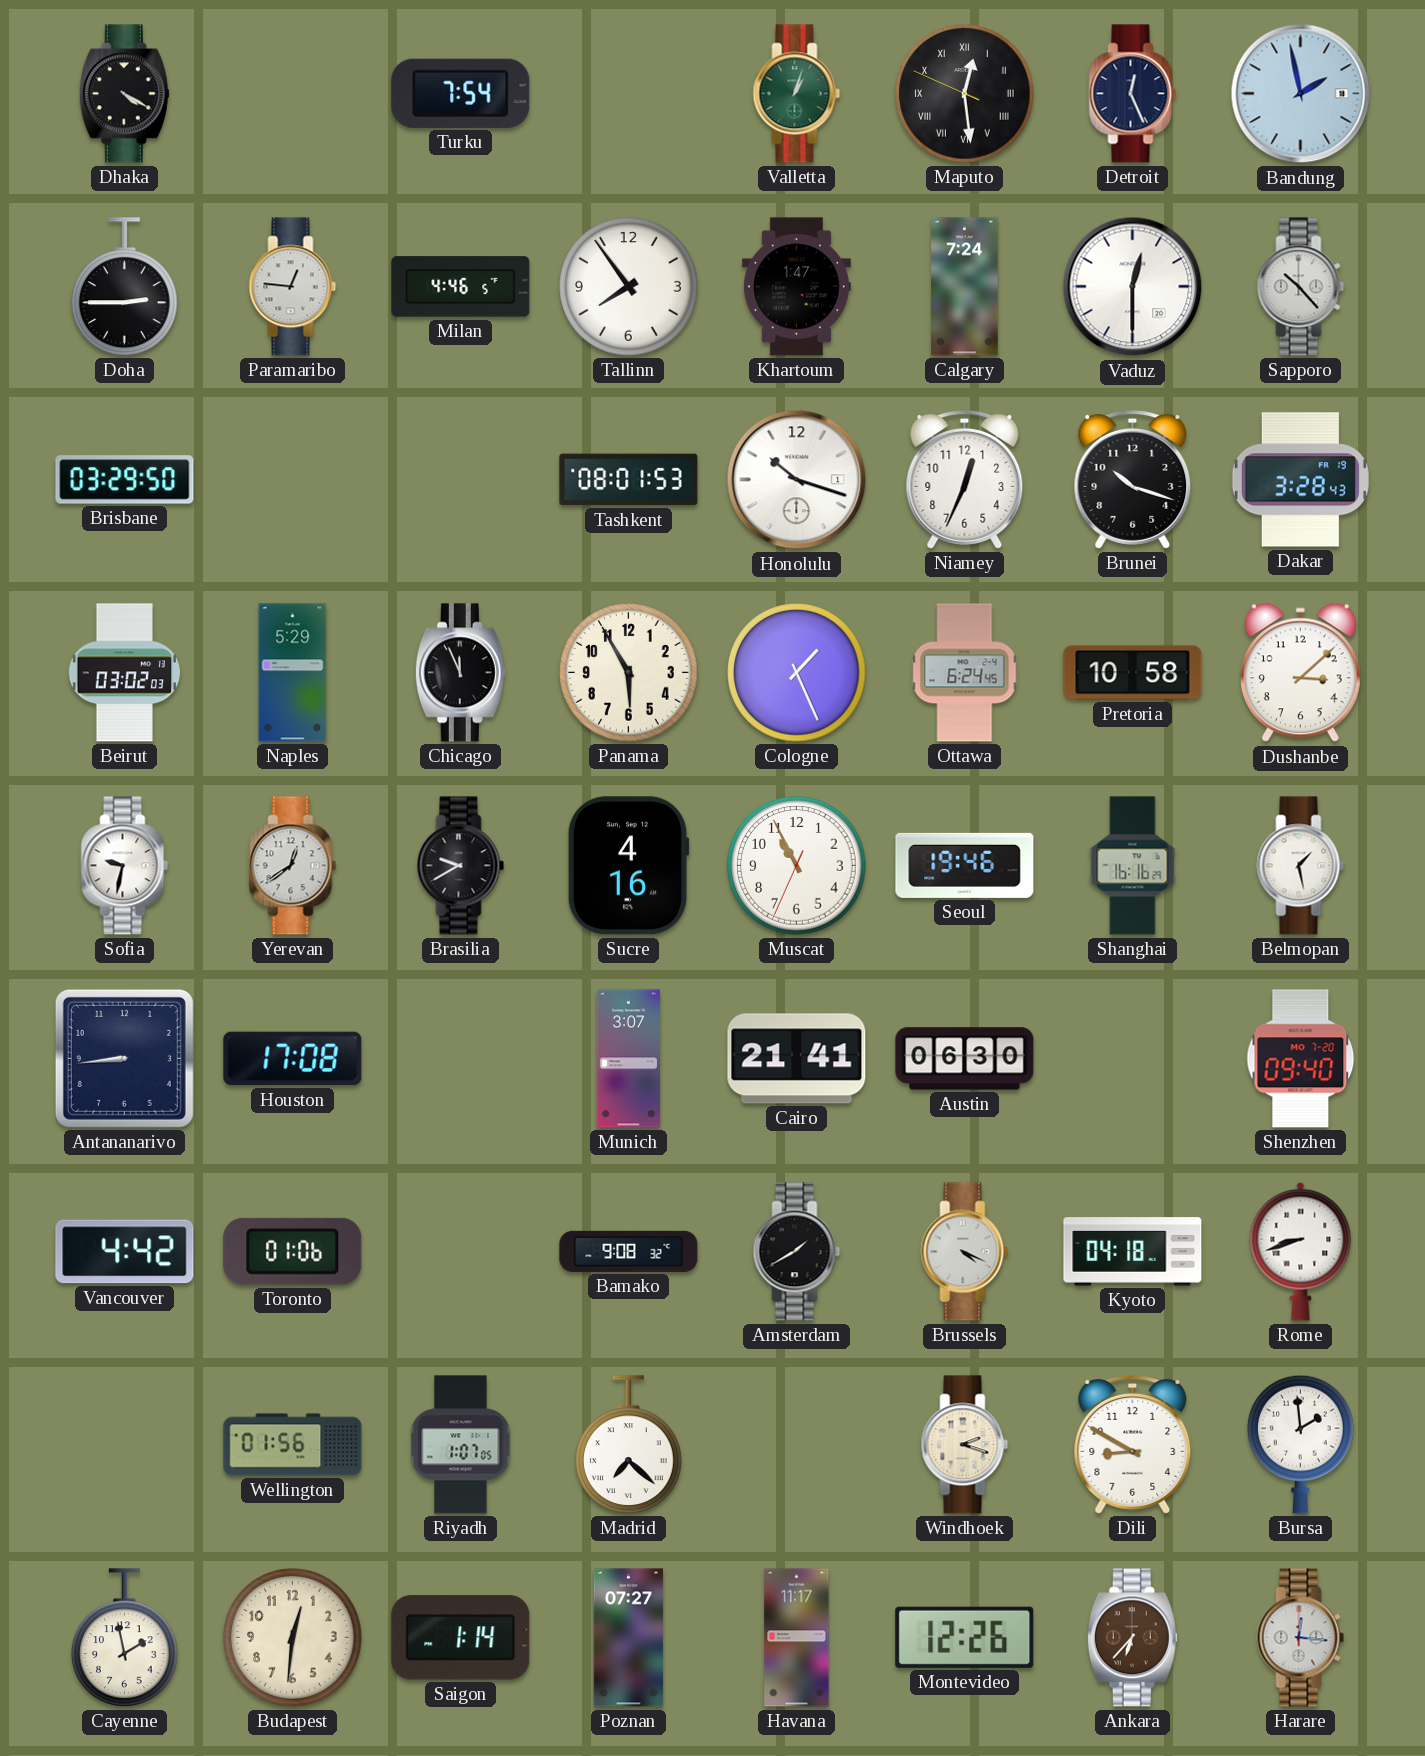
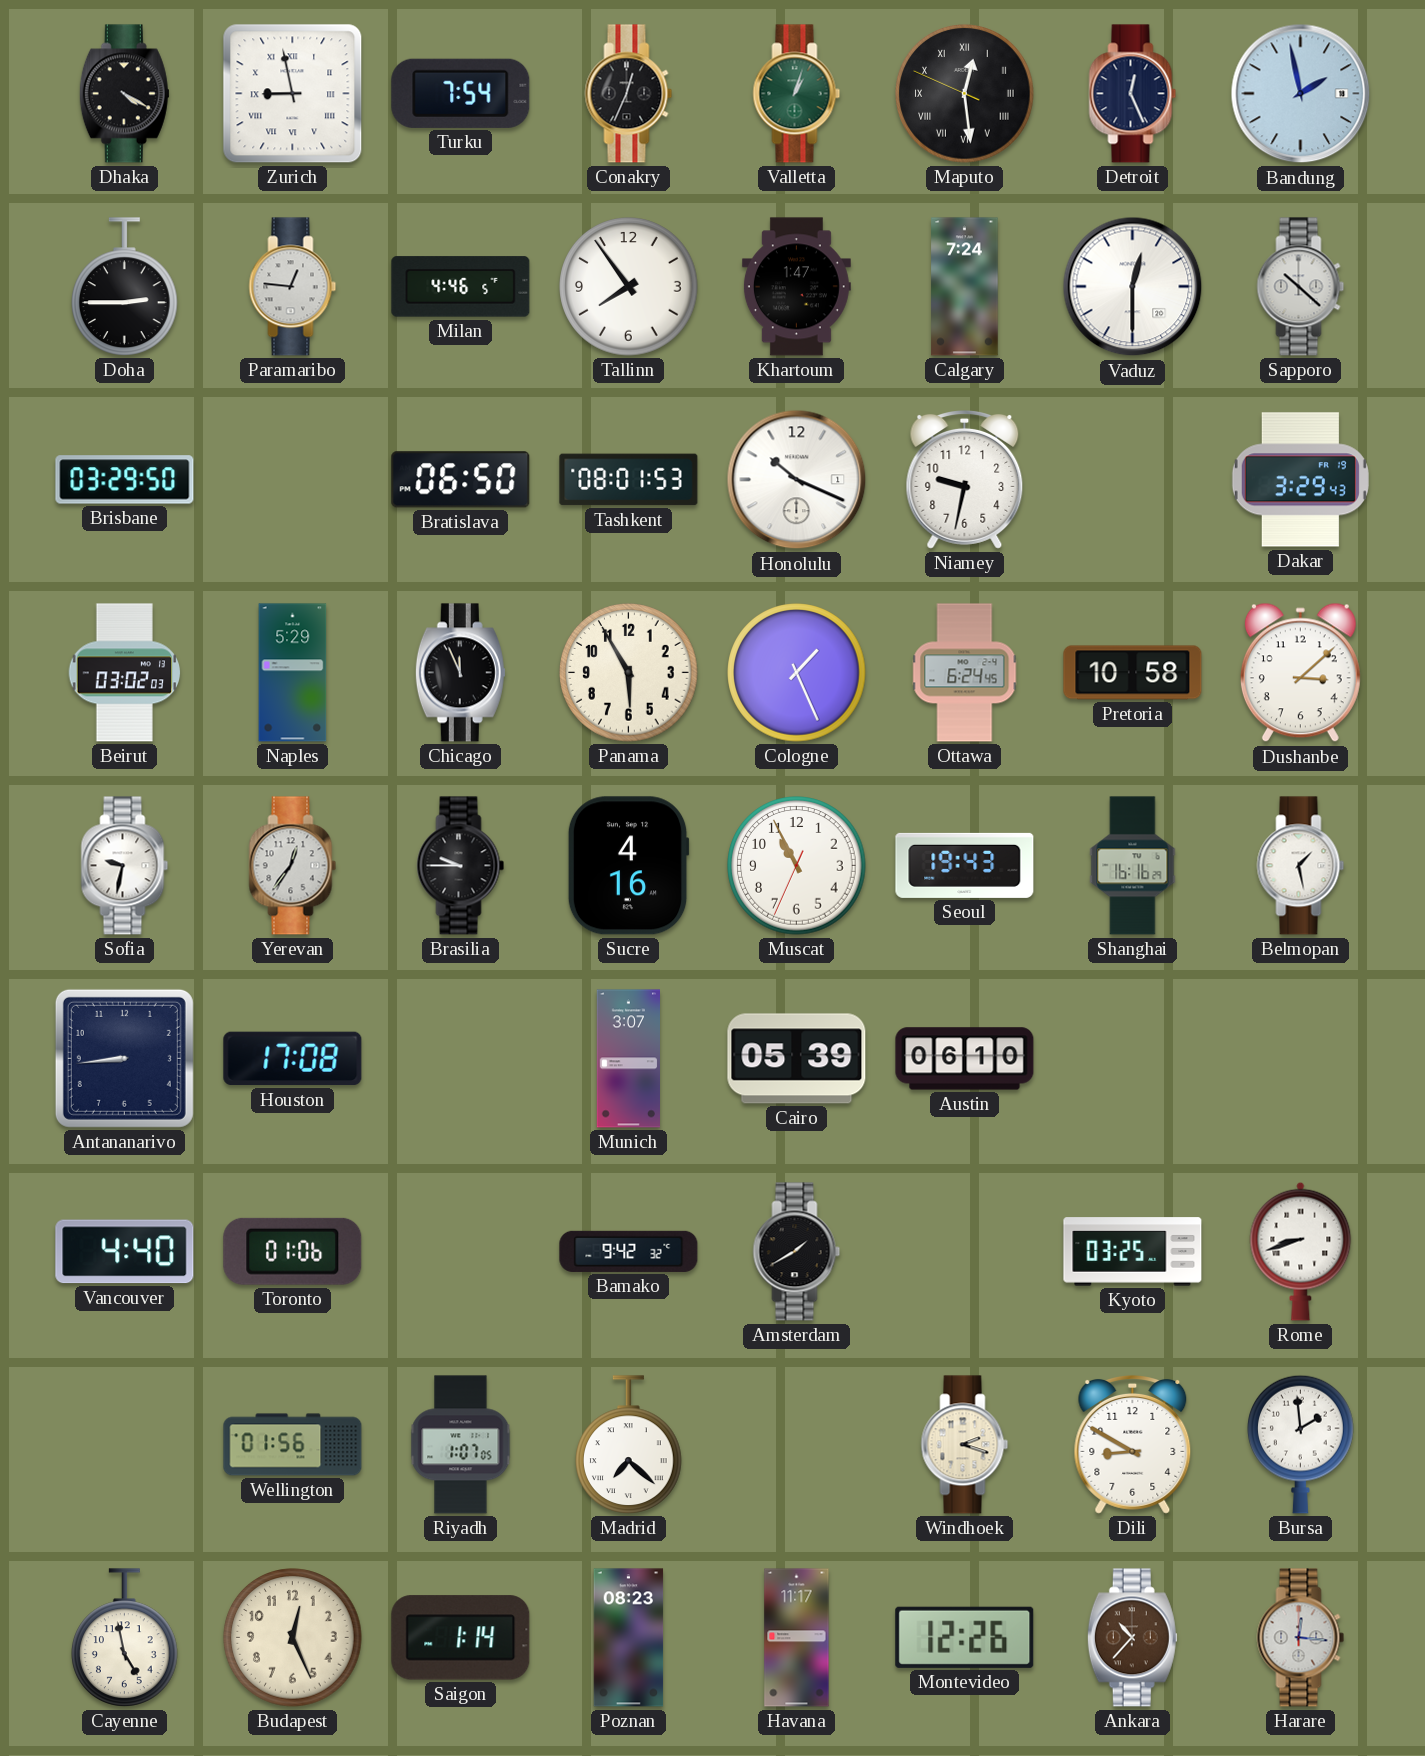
Zurich: none -> 8:58 (293, 94)
Conakry: none -> 12:34 (629, 94)
Sapporo: 10:23 -> 10:22 (1301, 287)
Bratislava: none -> 06:50 (461, 480)
Honolulu: 10:18 -> 10:19 (797, 480)
Niamey: 12:34 -> 9:32 (965, 480)
Brunei: 10:18 -> none (1133, 480)
Dakar: 3:28 -> 3:29 (1300, 480)
Yerevan: 12:39 -> 12:36 (293, 866)
Brasilia: 9:40 -> 9:45 (461, 866)
Seoul: 19:46 -> 19:43 (965, 865)
Cairo: 21:41 -> 05:39 (797, 1059)
Austin: 06:30 -> 06:10 (965, 1059)
Shenzhen: 09:40 -> none (1301, 1059)
Vancouver: 4:42 -> 4:40 (125, 1252)
Bamako: 9:08 -> 9:42 (629, 1251)
Brussels: 4:19 -> none (965, 1252)
Kyoto: 04:18 -> 03:25 (1133, 1252)
Cayenne: 1:58 -> 4:58 (125, 1638)
Budapest: 12:31 -> 12:26 (293, 1638)
Poznan: 07:27 -> 08:23 (629, 1638)
Ankara: 6:37 -> 10:37 (1132, 1638)
